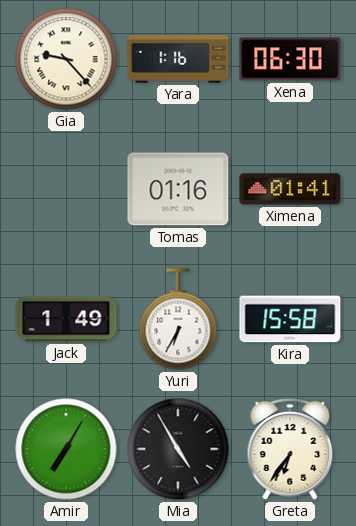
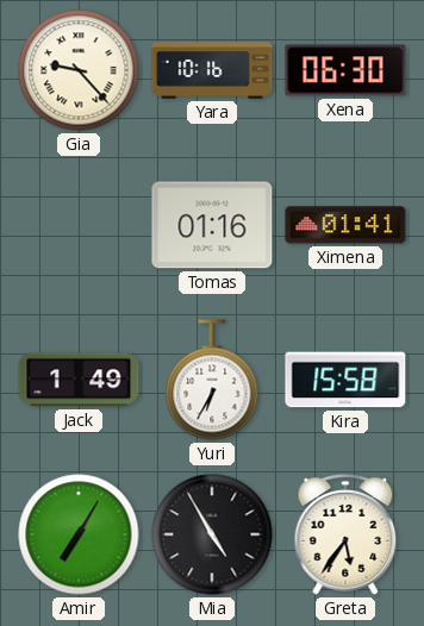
Yara: 1:16 -> 10:16 (212, 70)
Greta: 6:36 -> 5:36 (345, 534)
